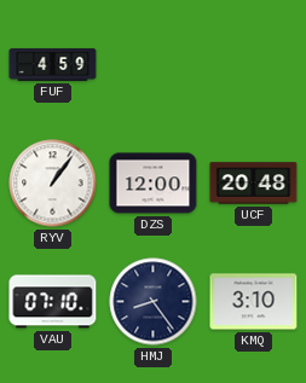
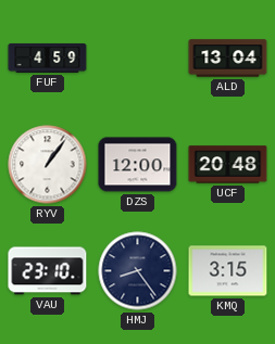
ALD: none -> 13:04 (228, 59)
VAU: 07:10 -> 23:10 (48, 271)
KMQ: 3:10 -> 3:15 (228, 271)
